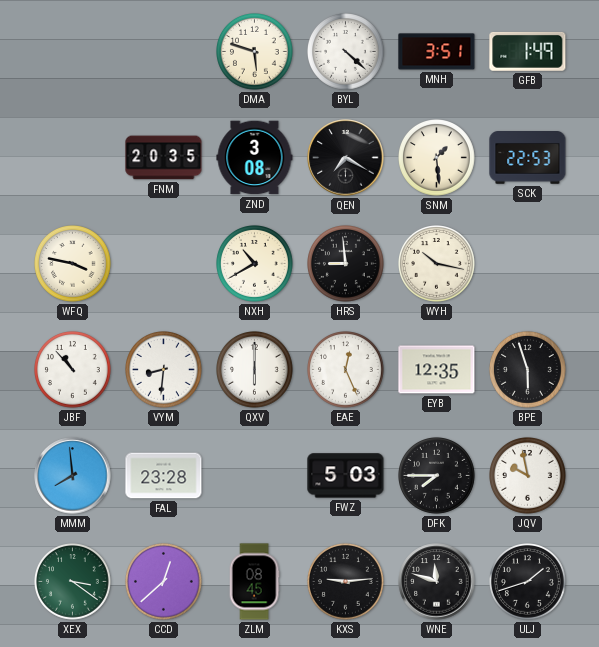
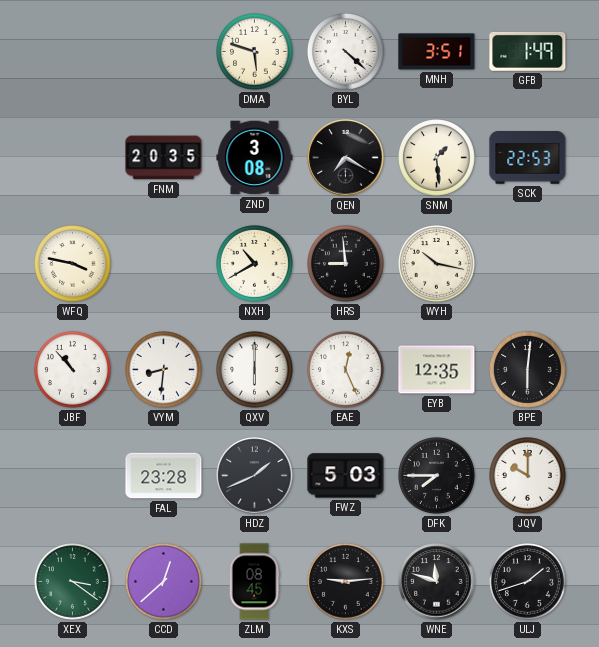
BPE: 5:57 -> 6:01 (528, 370)
MMM: 7:59 -> none (73, 476)
HDZ: none -> 1:41 (255, 476)
JQV: 9:58 -> 10:00 (528, 476)
